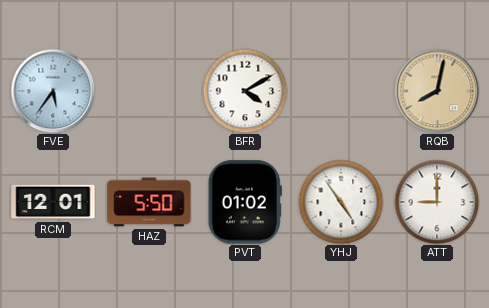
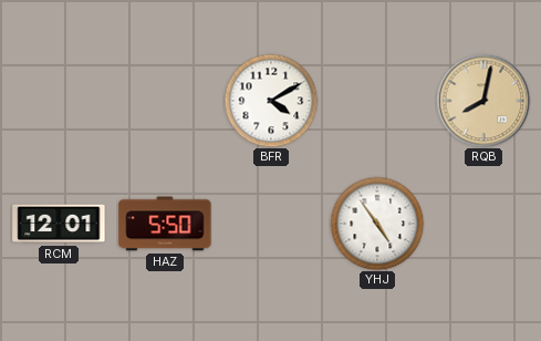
FVE: 5:36 -> none (53, 91)
PVT: 01:02 -> none (245, 202)
ATT: 9:00 -> none (437, 202)
